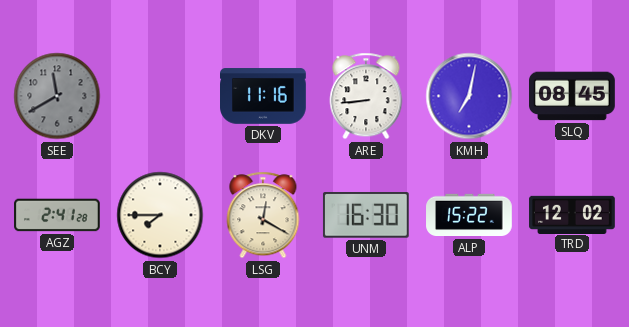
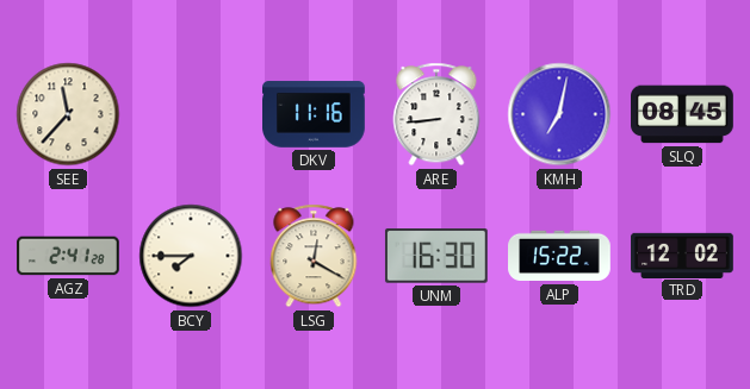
SEE: 11:40 -> 11:37 (68, 114)
SEE dial: grey -> cream (68, 114)
